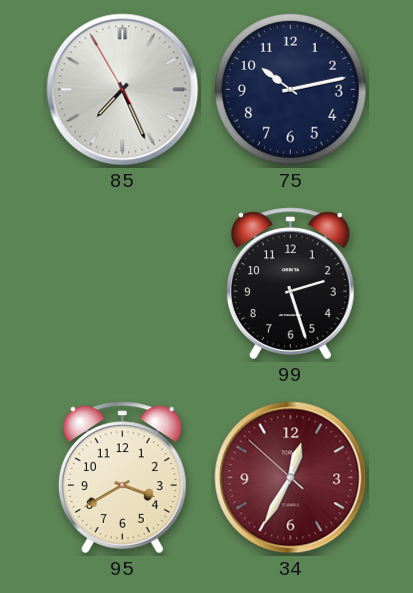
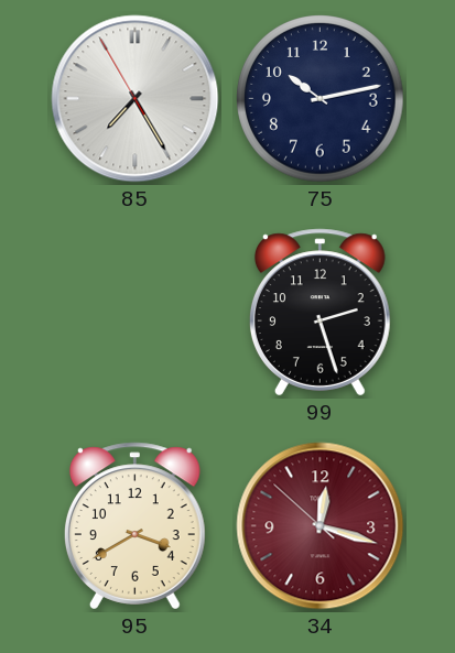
85: 7:25 -> 7:24 (136, 99)
34: 12:34 -> 12:17 (321, 526)
